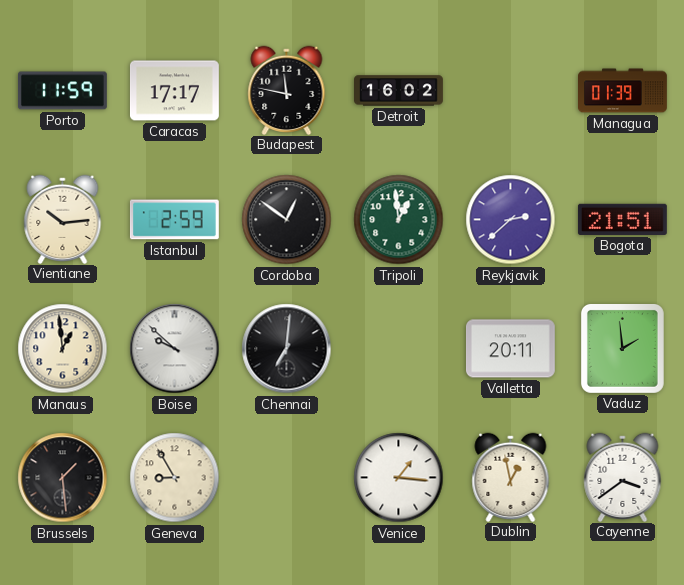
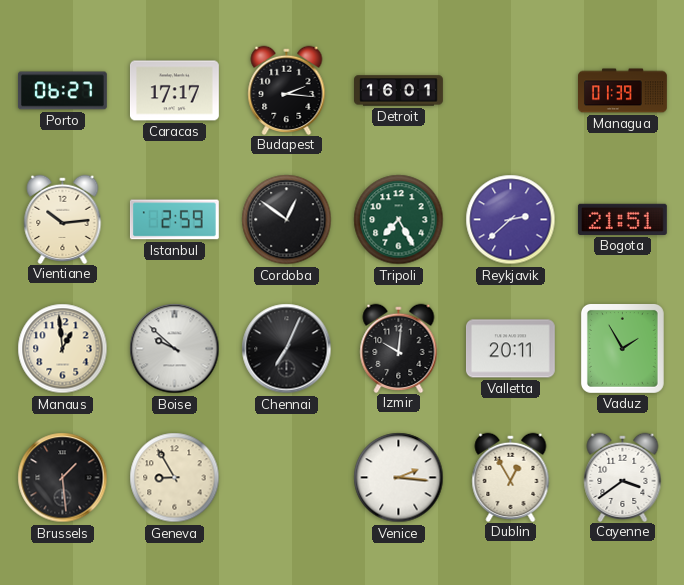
Porto: 11:59 -> 06:27 (62, 91)
Budapest: 11:47 -> 2:16 (287, 90)
Detroit: 16:02 -> 16:01 (399, 91)
Tripoli: 12:59 -> 7:25 (399, 220)
Chennai: 7:01 -> 7:04 (287, 349)
Izmir: none -> 10:01 (399, 348)
Vaduz: 1:59 -> 1:55 (622, 348)
Venice: 1:16 -> 2:16 (399, 478)
Dublin: 12:58 -> 12:55 (511, 477)
